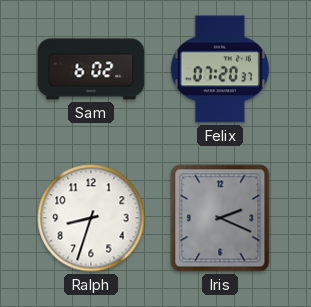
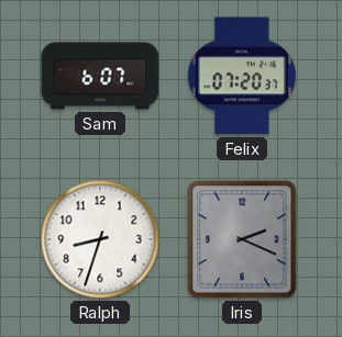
Sam: 6:02 -> 6:07 (100, 76)
